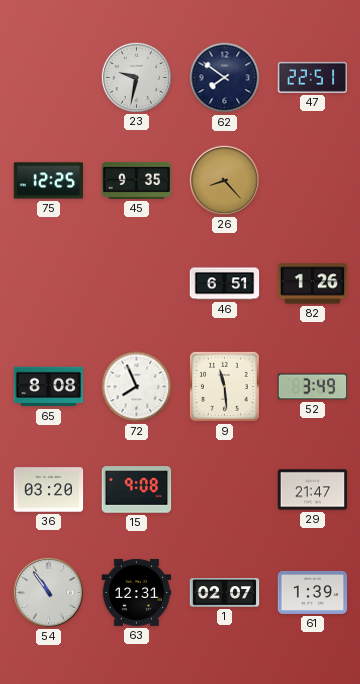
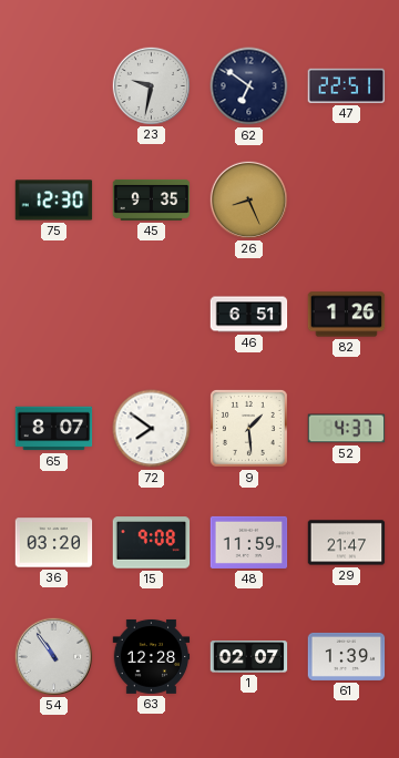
62: 7:51 -> 6:51 (249, 86)
75: 12:25 -> 12:30 (54, 201)
26: 8:23 -> 8:26 (248, 199)
65: 8:08 -> 8:07 (54, 429)
72: 7:56 -> 7:51 (152, 429)
9: 11:29 -> 1:29 (248, 428)
52: 3:49 -> 4:37 (347, 429)
48: none -> 11:59 (249, 542)
63: 12:31 -> 12:28 (152, 657)
